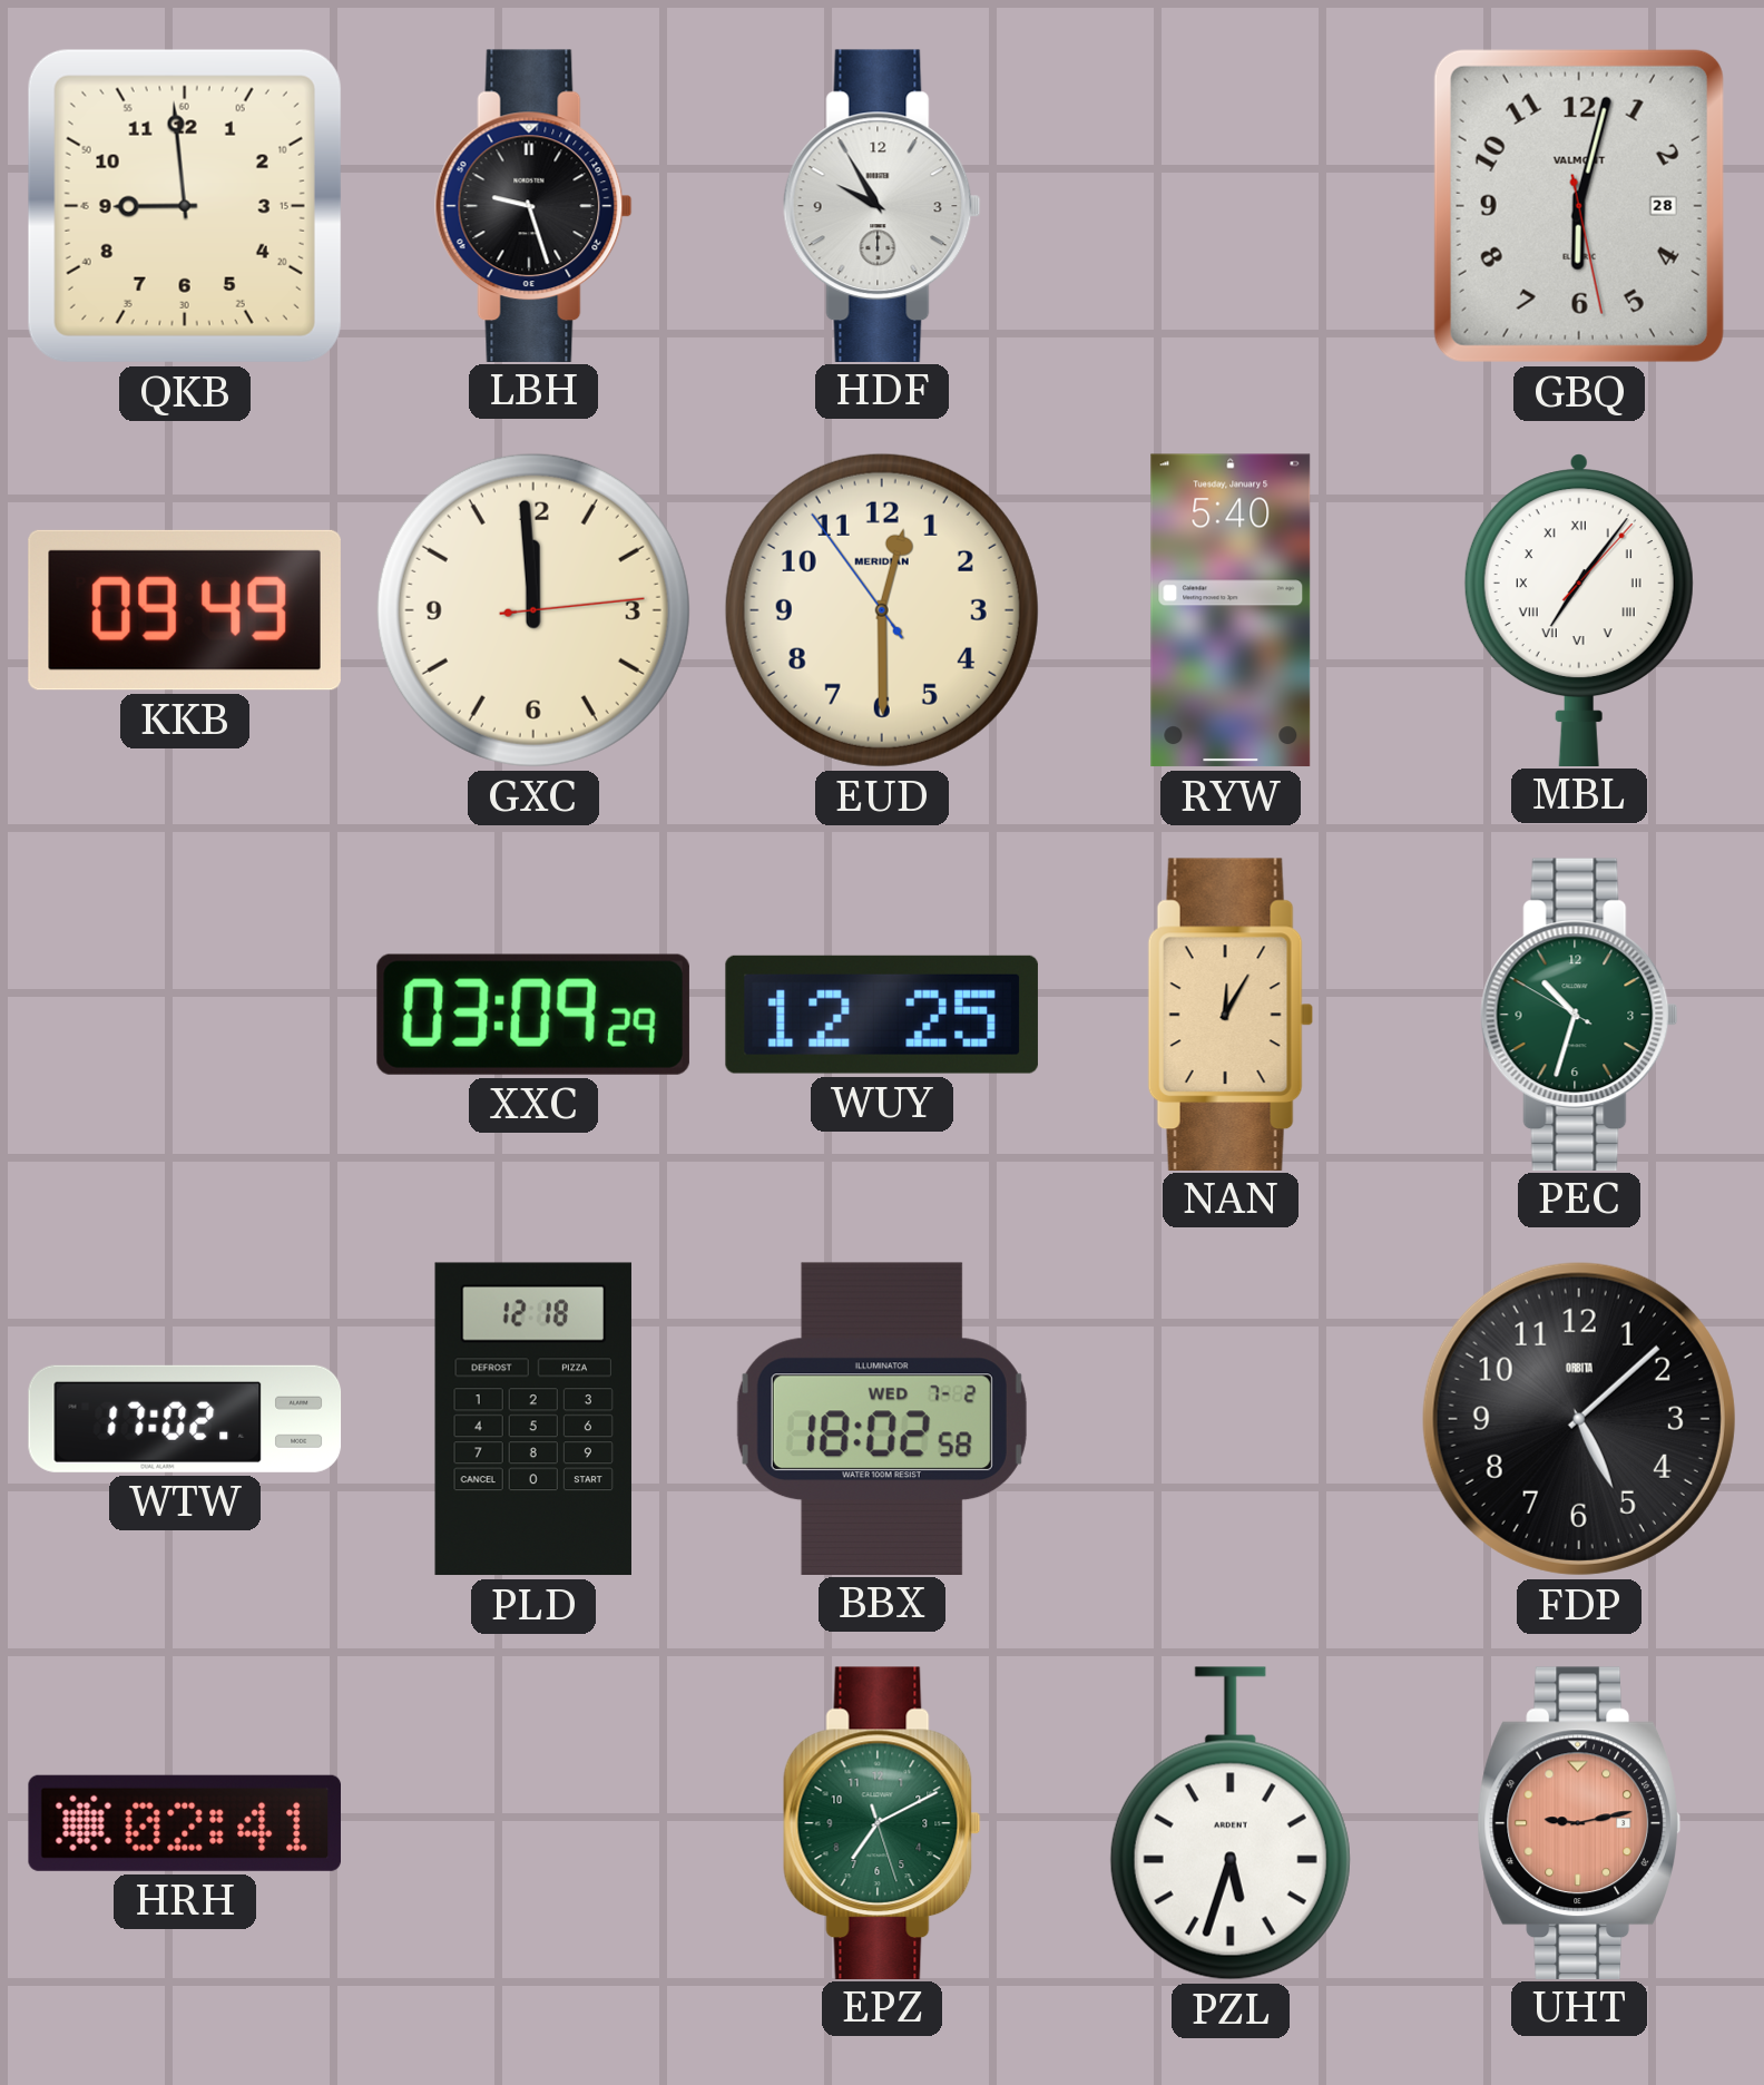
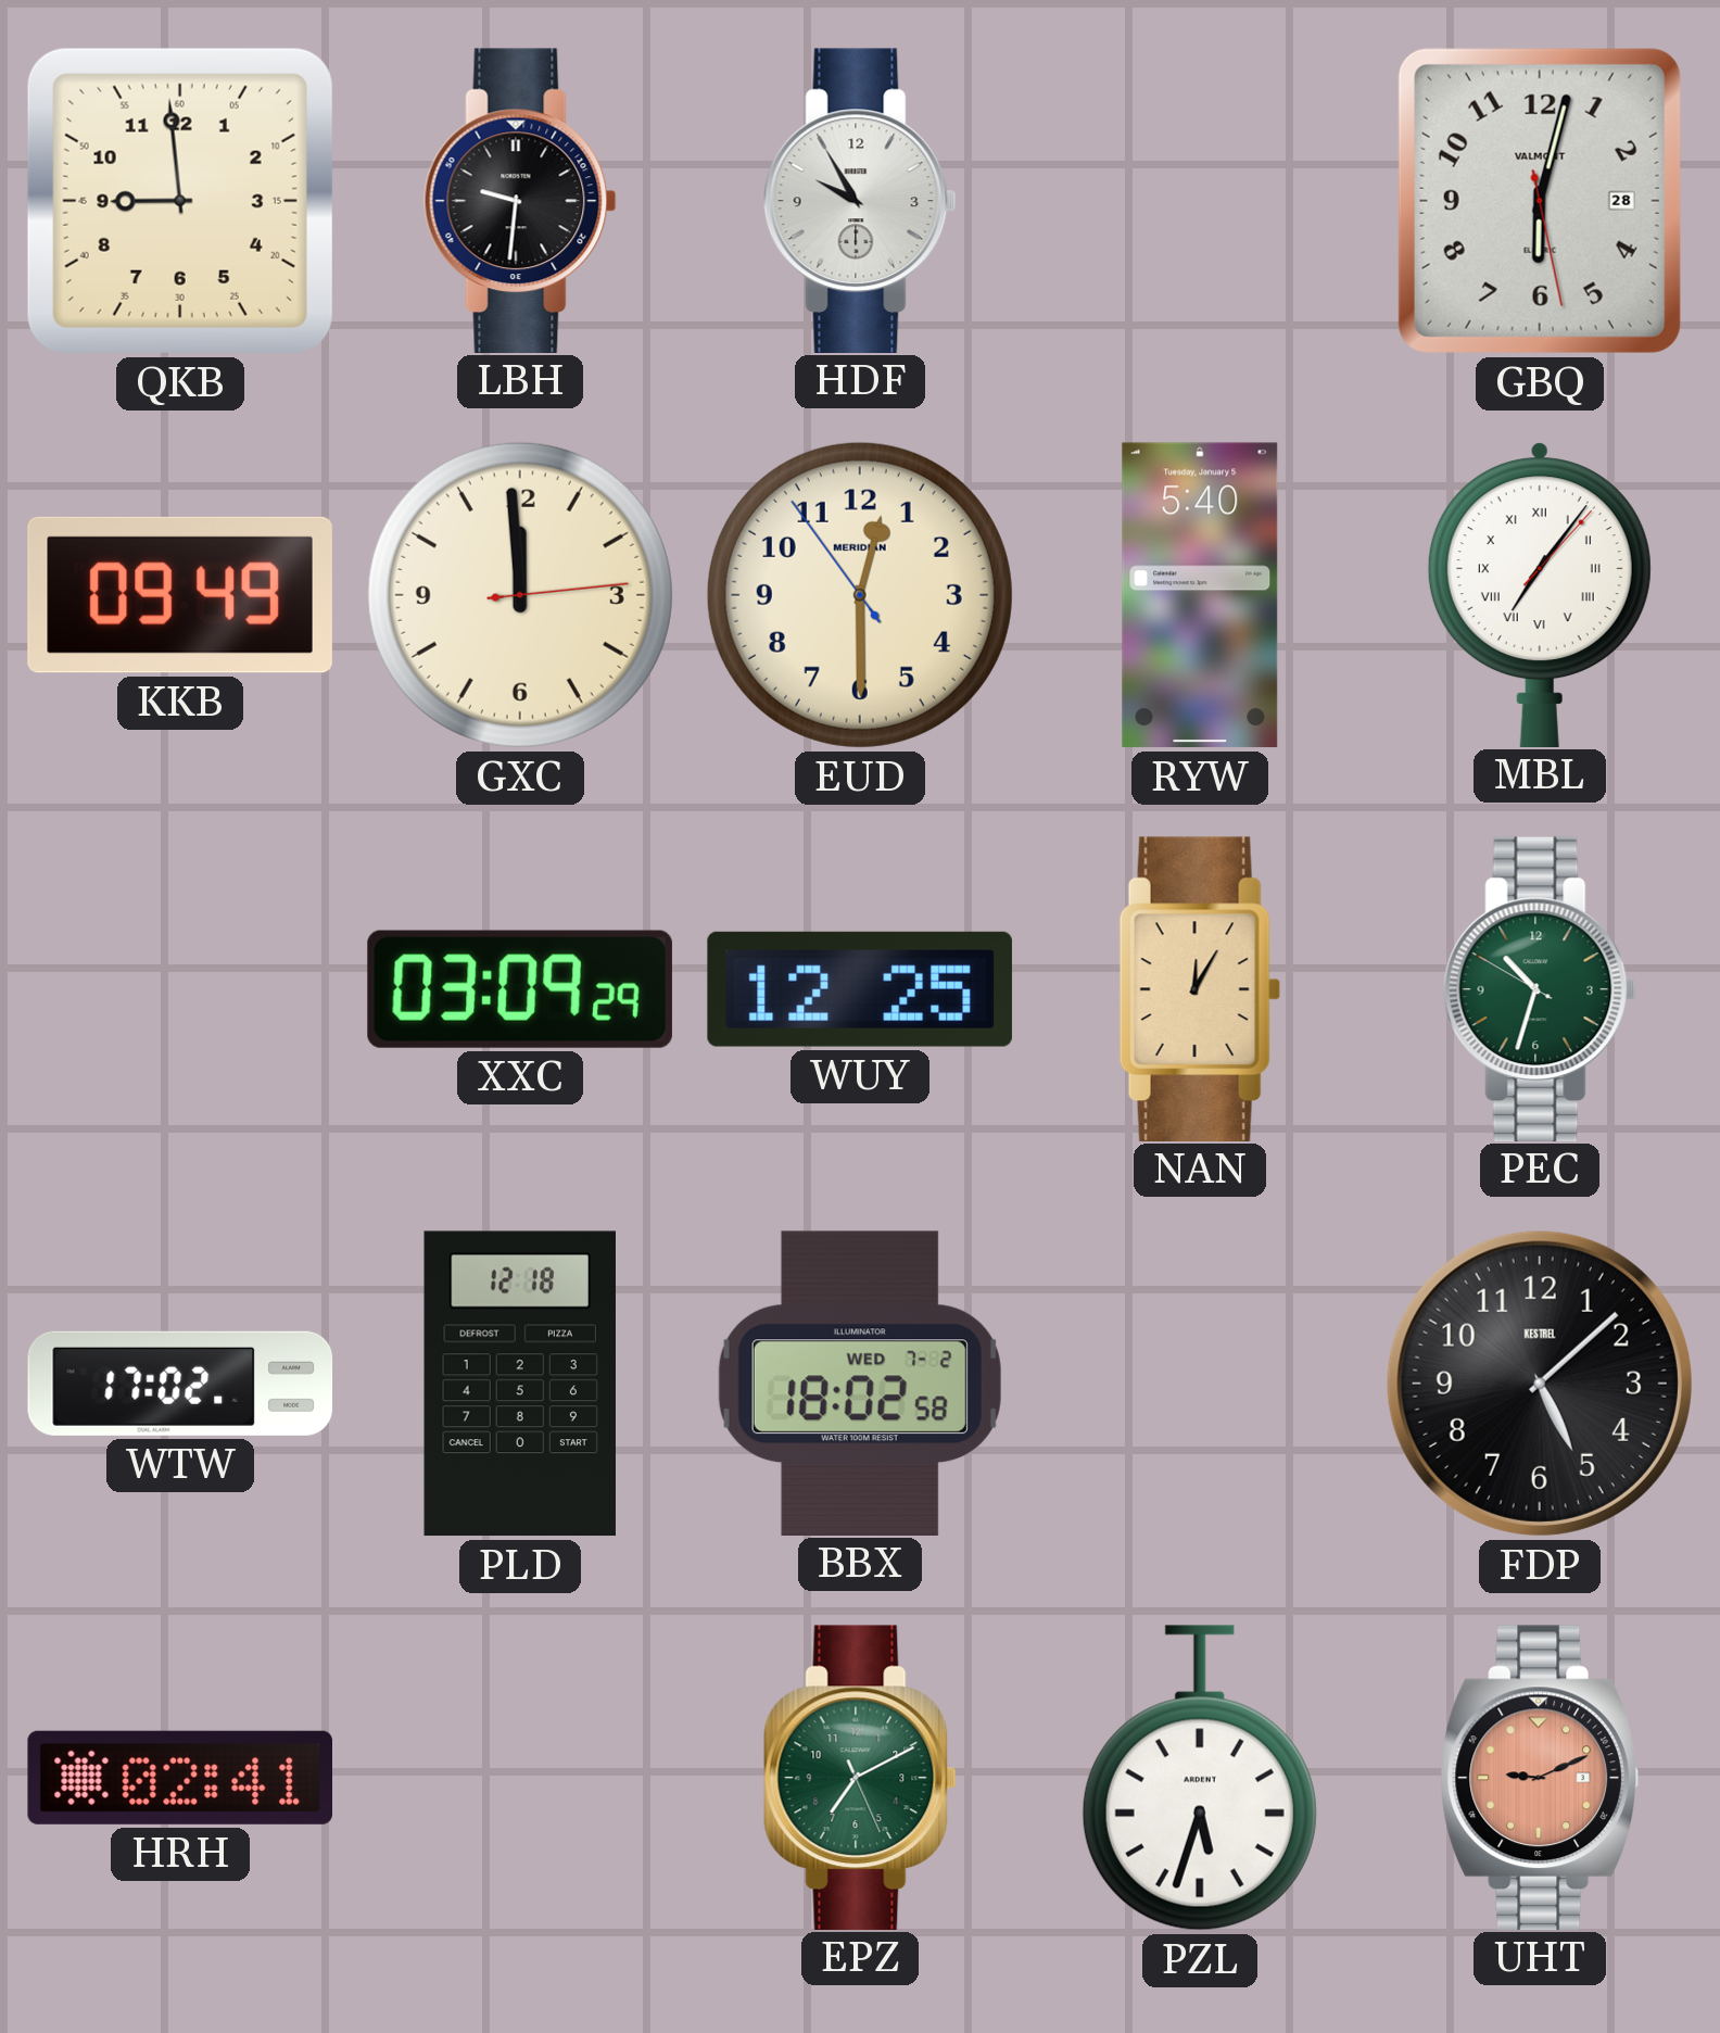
LBH: 9:27 -> 9:31 (520, 200)
FDP brand: ORBITA -> KESTREL (1540, 1384)
EPZ: 7:10:27 -> 7:10:26 (860, 1777)
UHT: 9:13 -> 9:11 (1539, 1777)
